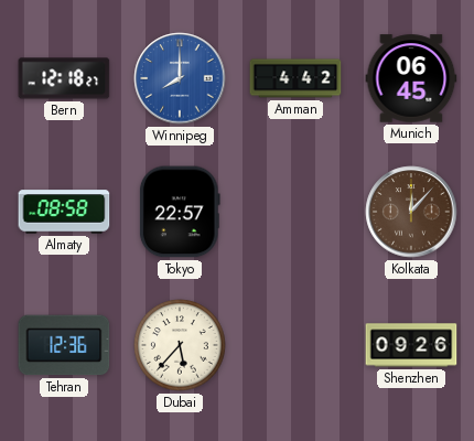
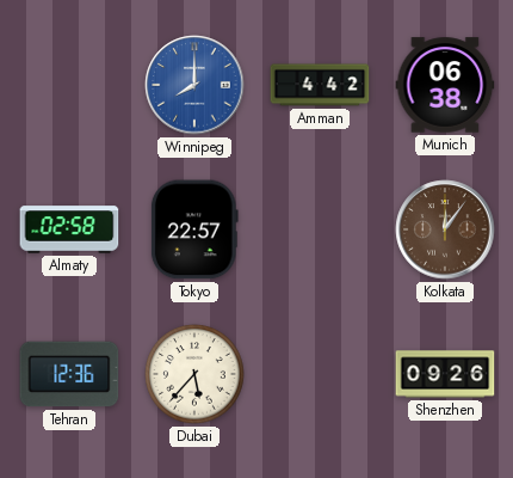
Bern: 12:18 -> none (64, 78)
Munich: 06:45 -> 06:38 (445, 85)
Almaty: 08:58 -> 02:58 (69, 229)
Kolkata: 12:07 -> 12:06 (445, 229)
